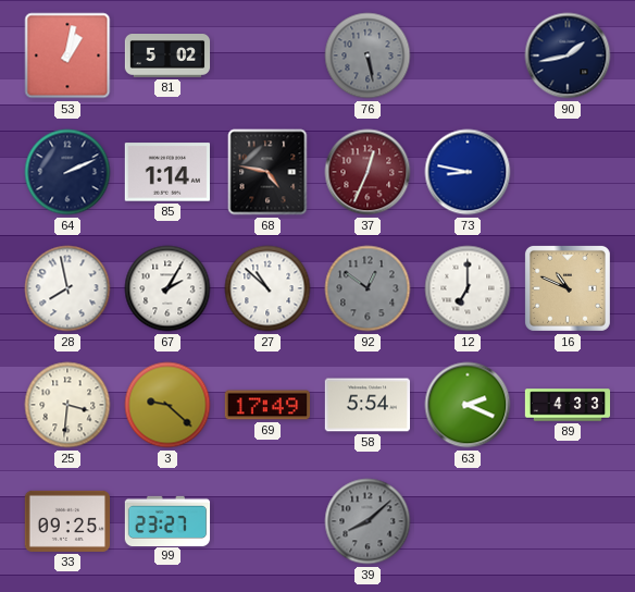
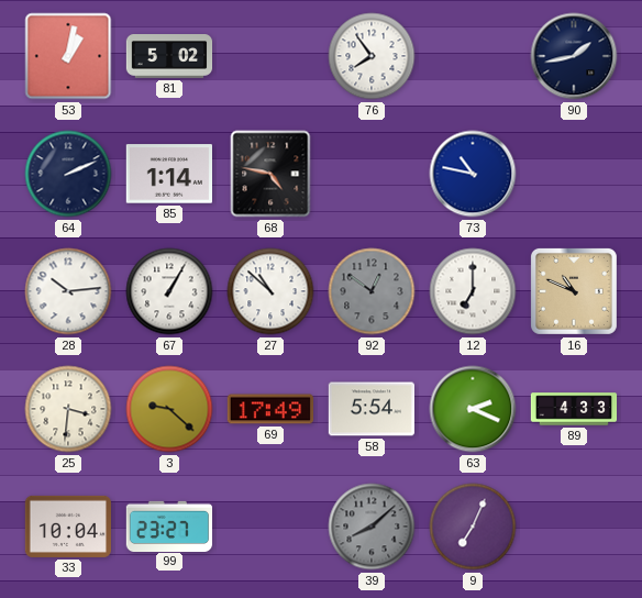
76: 5:28 -> 7:54 (372, 56)
76 dial: grey -> white (372, 56)
37: 12:34 -> none (368, 172)
73: 8:47 -> 10:47 (473, 174)
28: 7:58 -> 10:14 (68, 291)
67: 2:05 -> 1:05 (169, 291)
33: 09:25 -> 10:04 (67, 527)
9: none -> 7:04 (473, 527)
